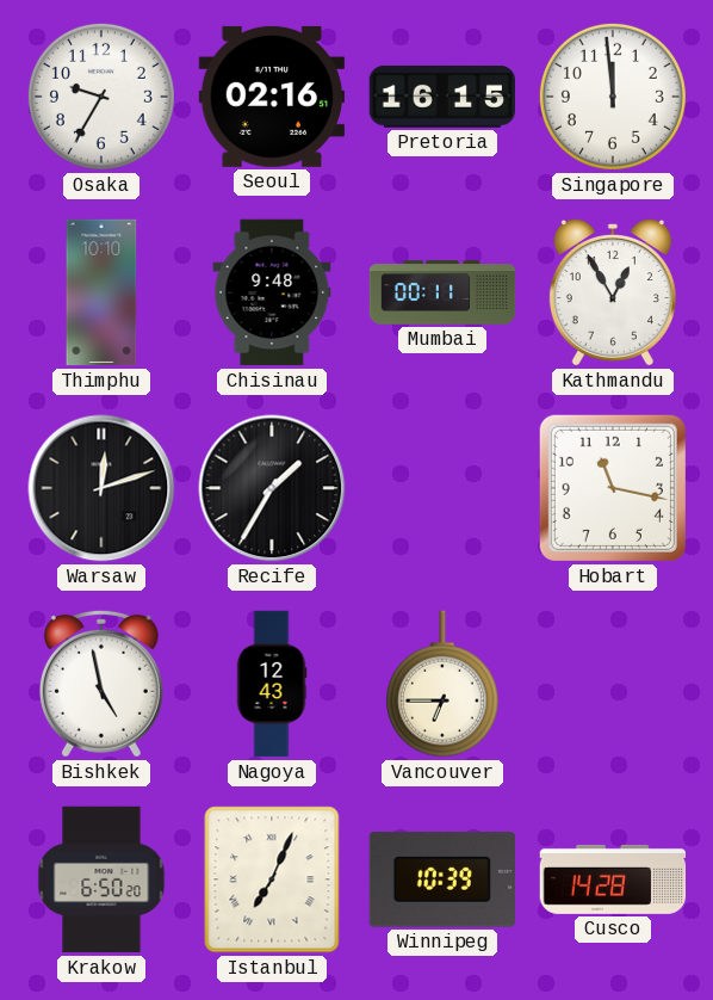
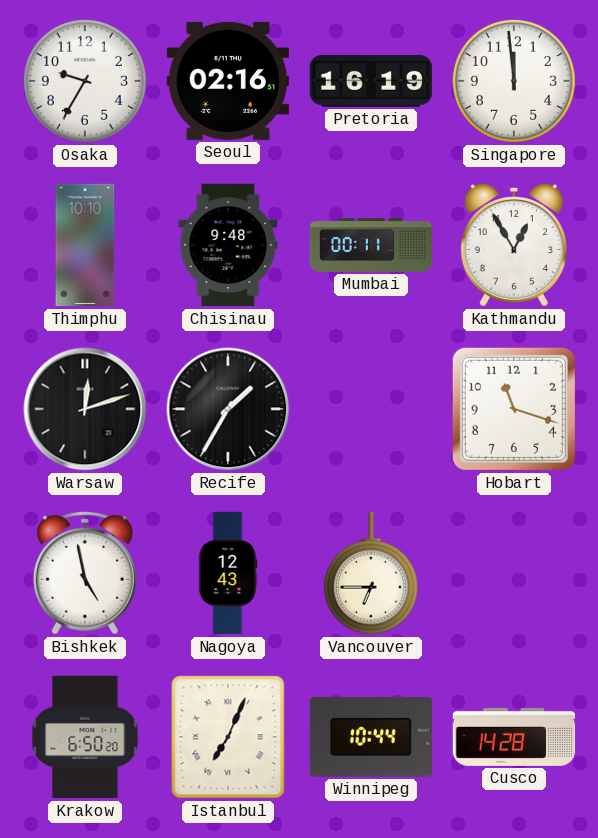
Pretoria: 16:15 -> 16:19 (370, 81)
Hobart: 11:17 -> 11:18 (514, 409)
Winnipeg: 10:39 -> 10:44 (371, 737)
